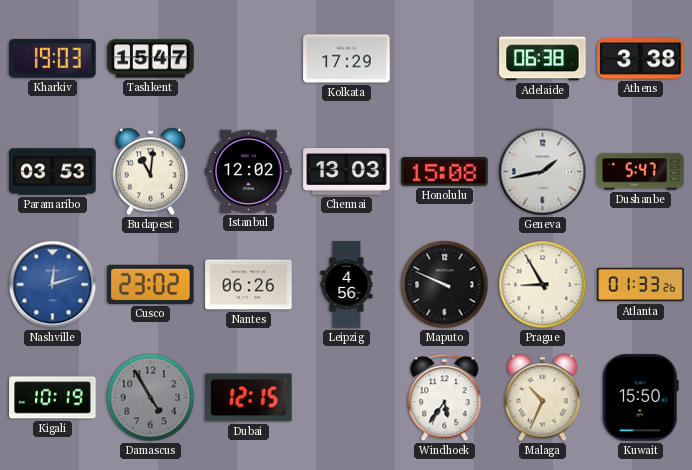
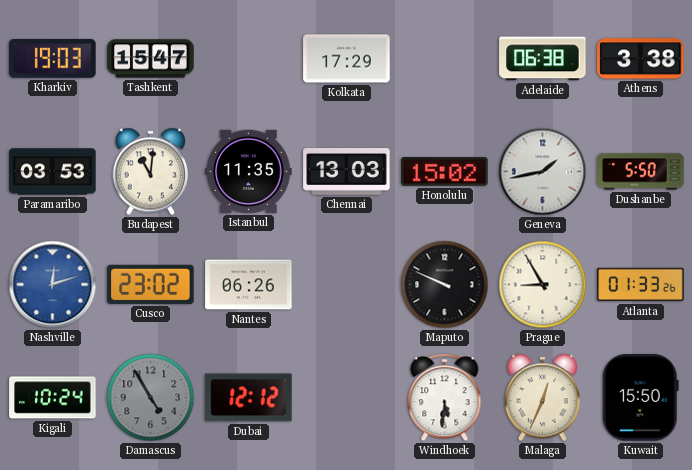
Istanbul: 12:02 -> 11:35 (249, 171)
Honolulu: 15:08 -> 15:02 (445, 172)
Dushanbe: 5:47 -> 5:50 (641, 172)
Leipzig: 4:56 -> none (347, 285)
Kigali: 10:19 -> 10:24 (53, 398)
Dubai: 12:15 -> 12:12 (249, 398)
Windhoek: 5:36 -> 5:31 (445, 398)
Malaga: 10:34 -> 12:34 (543, 398)
